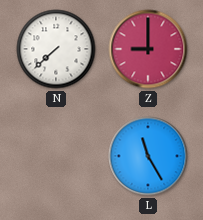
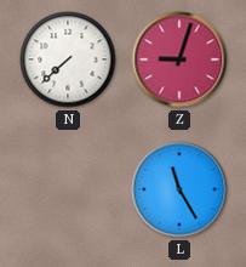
Z: 9:00 -> 9:03 (179, 59)
